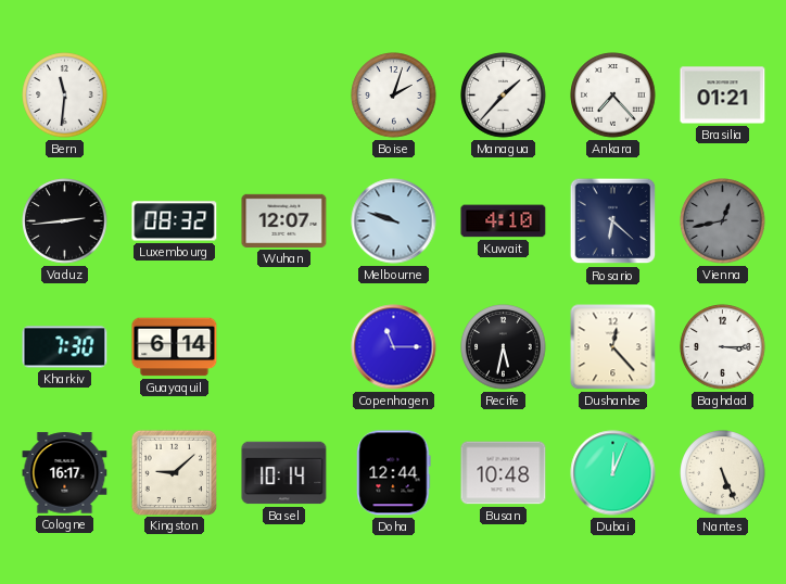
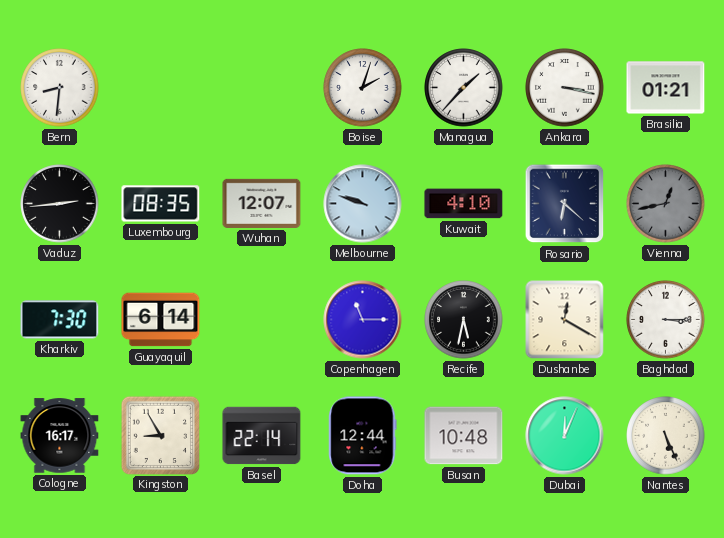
Bern: 11:31 -> 8:31 (60, 88)
Ankara: 7:23 -> 3:17 (565, 88)
Luxembourg: 08:32 -> 08:35 (161, 204)
Dushanbe: 12:23 -> 12:20 (565, 320)
Kingston: 9:08 -> 8:55 (160, 435)
Basel: 10:14 -> 22:14 (262, 436)
